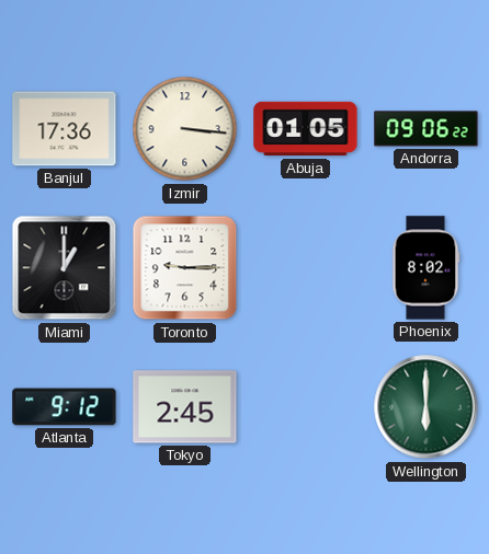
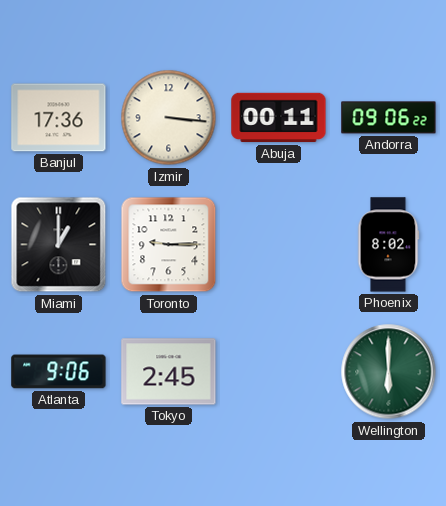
Abuja: 01:05 -> 00:11 (279, 118)
Atlanta: 9:12 -> 9:06 (59, 372)
